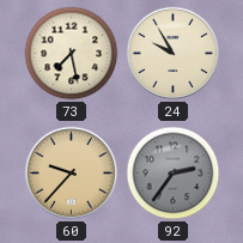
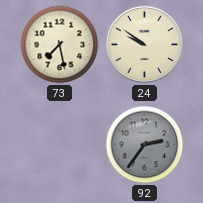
24: 9:55 -> 9:51 (145, 45)
60: 9:37 -> none (72, 174)
